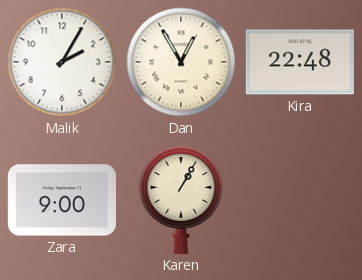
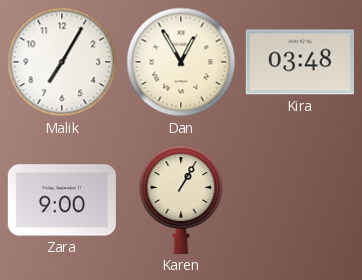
Malik: 2:05 -> 7:05 (62, 62)
Kira: 22:48 -> 03:48 (300, 62)
